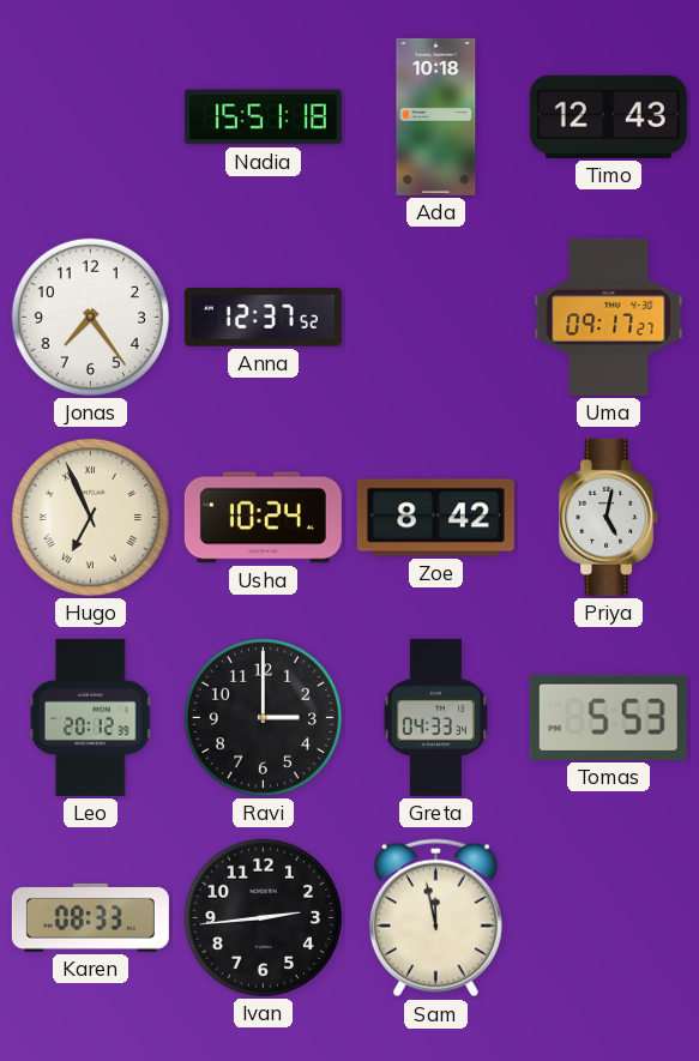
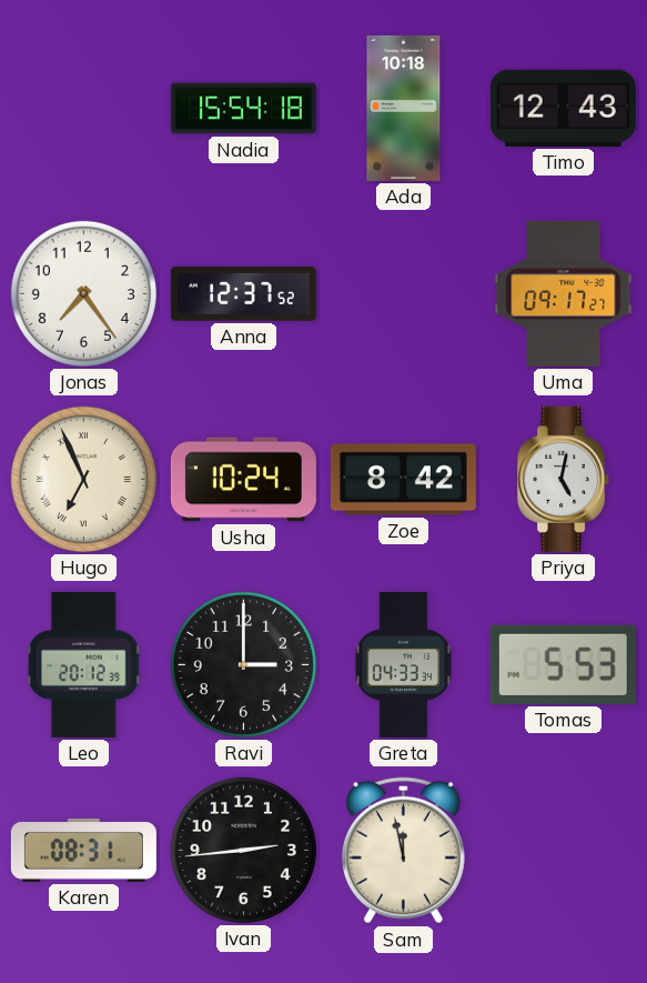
Nadia: 15:51 -> 15:54 (243, 109)
Karen: 08:33 -> 08:31 (83, 850)
